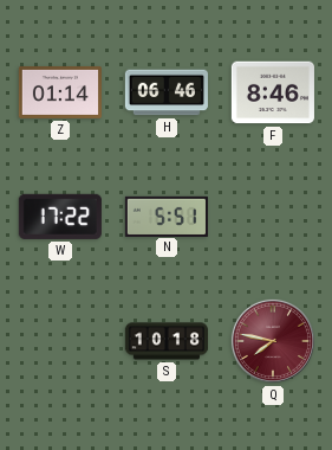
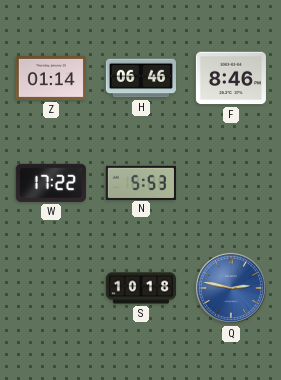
N: 5:51 -> 5:53 (141, 182)
Q: 7:47 -> 2:47 (231, 288)
Q dial: burgundy -> blue (231, 288)
